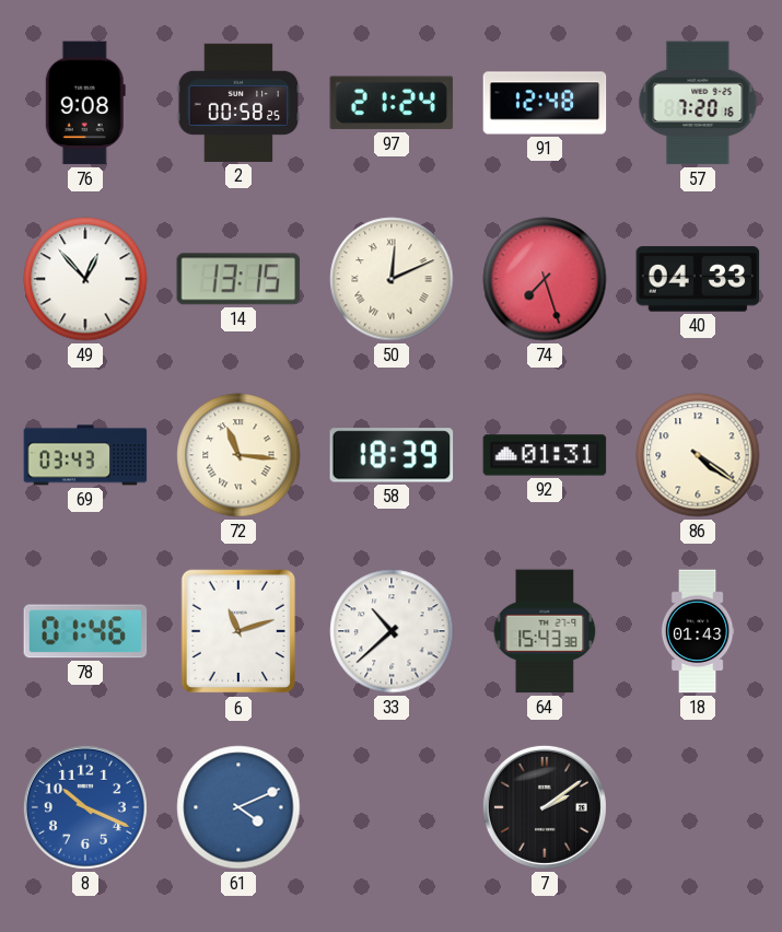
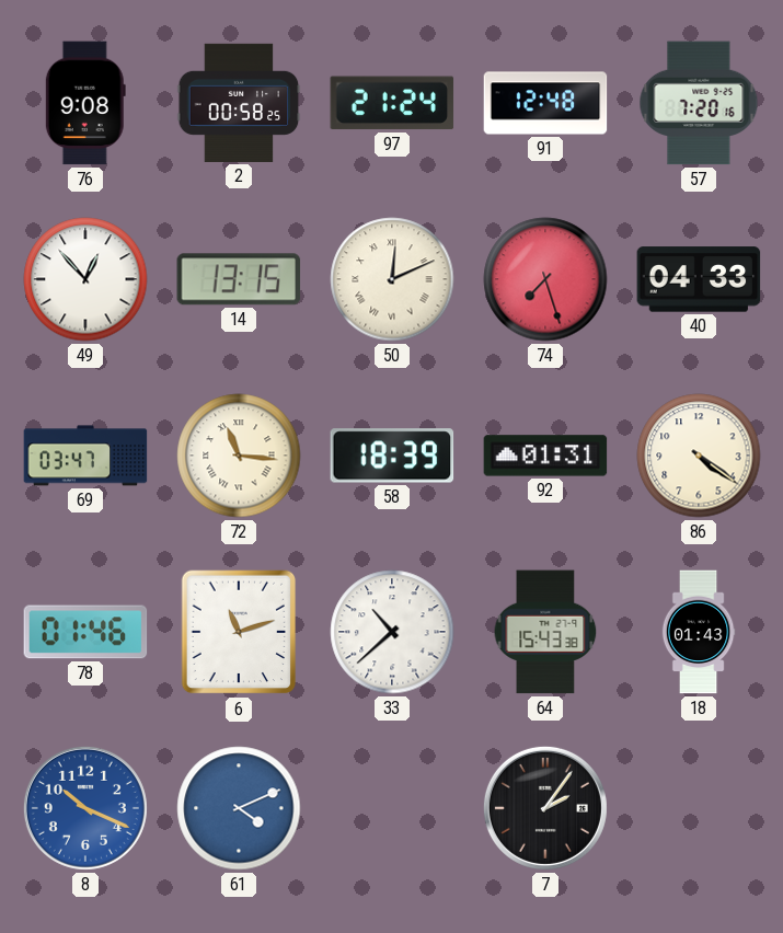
69: 03:43 -> 03:47 (85, 456)
7: 2:09 -> 2:06 (545, 808)
